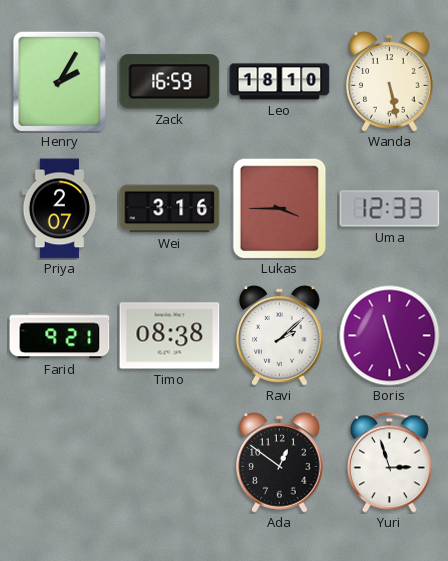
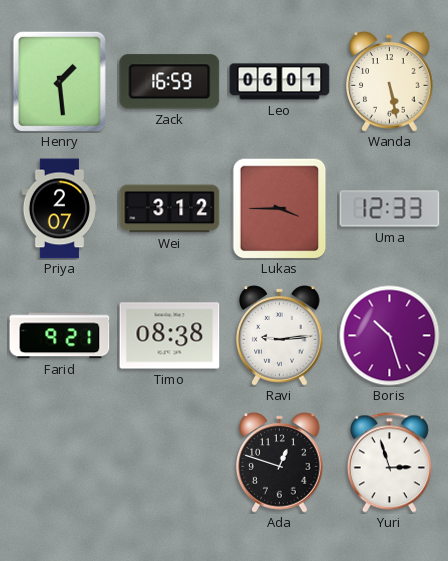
Henry: 2:05 -> 1:29 (59, 81)
Leo: 18:10 -> 06:01 (280, 82)
Wei: 3:16 -> 3:12 (170, 209)
Ravi: 2:08 -> 9:14 (280, 336)
Boris: 11:27 -> 10:27 (390, 336)
Ada: 12:51 -> 12:48 (280, 463)
